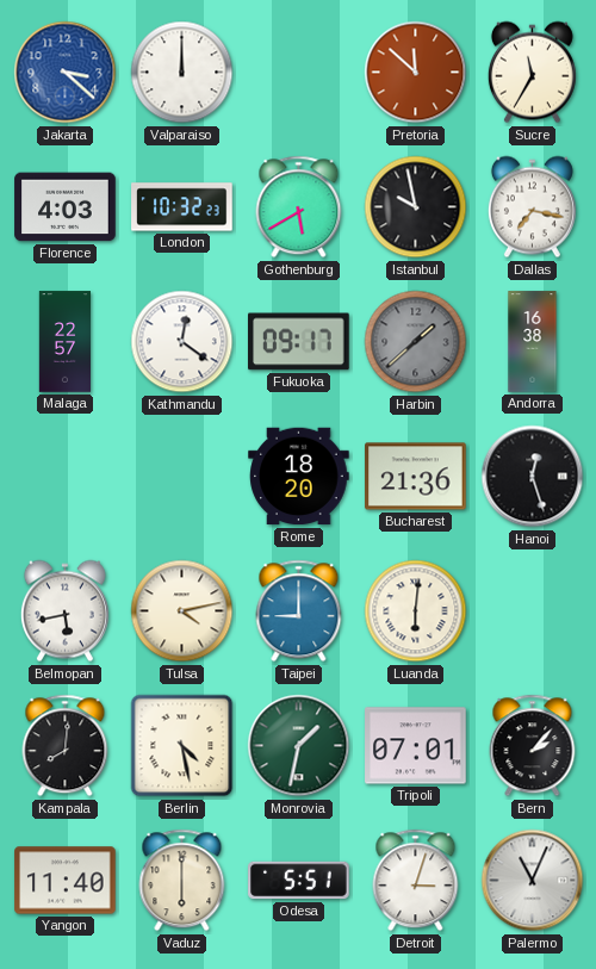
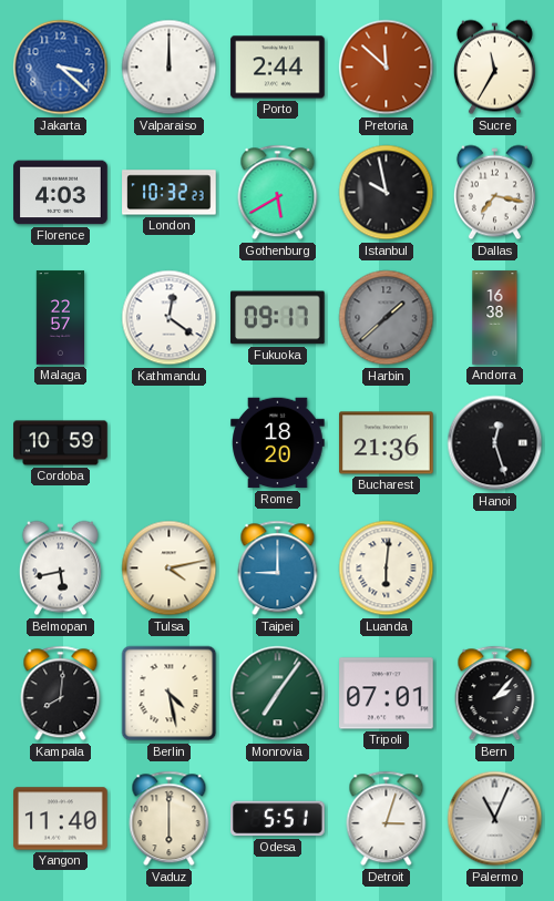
Porto: none -> 2:44 (278, 68)
Cordoba: none -> 10:59 (61, 443)
Monrovia: 1:32 -> 7:06 (278, 694)
